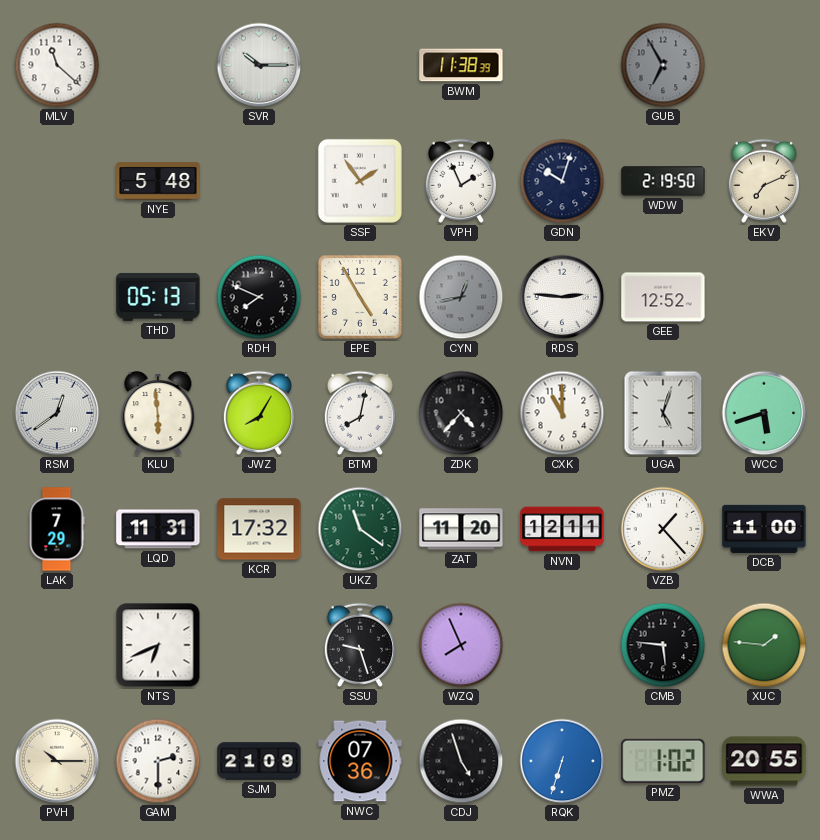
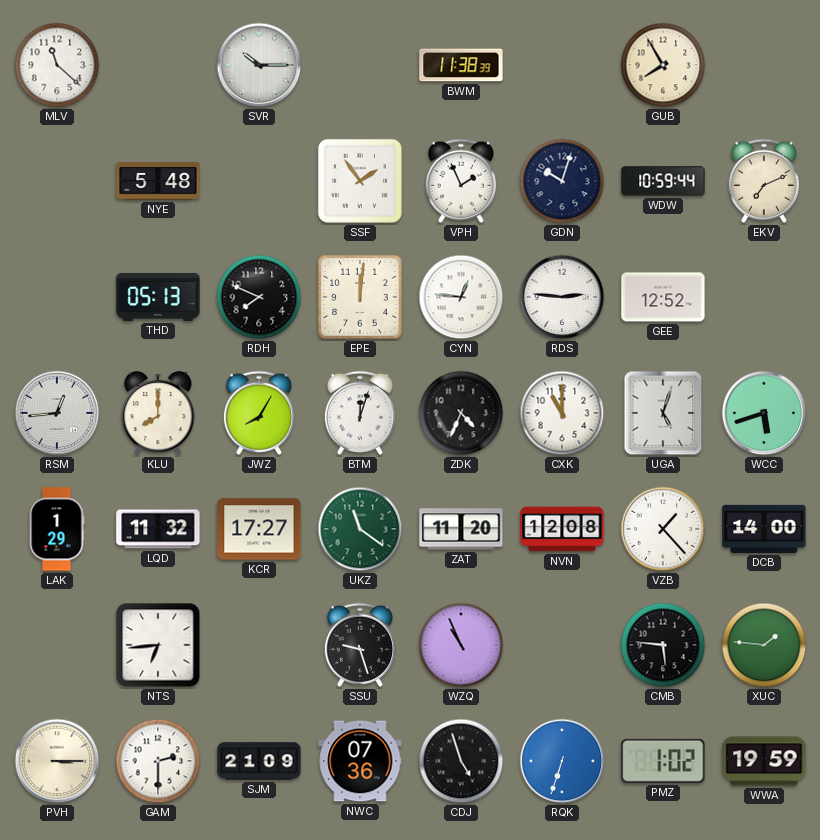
GUB: 6:55 -> 7:55 (663, 65)
GUB dial: grey -> cream (663, 65)
WDW: 2:19 -> 10:59 (663, 181)
EPE: 4:55 -> 12:01 (360, 297)
CYN: 12:43 -> 12:46 (461, 297)
CYN dial: grey -> white (461, 297)
RSM: 12:39 -> 12:44 (57, 413)
KLU: 5:59 -> 8:00 (158, 414)
BTM: 8:02 -> 12:03 (360, 413)
ZDK: 4:37 -> 4:34 (461, 413)
LAK: 7:29 -> 1:29 (57, 529)
LQD: 11:31 -> 11:32 (158, 529)
KCR: 17:32 -> 17:27 (259, 529)
NVN: 12:11 -> 12:08 (562, 529)
DCB: 11:00 -> 14:00 (764, 529)
NTS: 6:41 -> 6:44 (158, 645)
WZQ: 7:56 -> 10:56 (461, 645)
PVH: 10:15 -> 3:15 (57, 761)
WWA: 20:55 -> 19:59 (764, 761)
